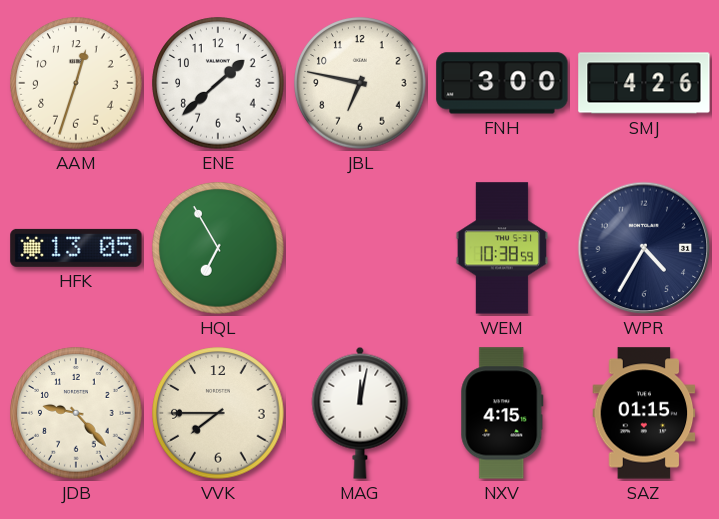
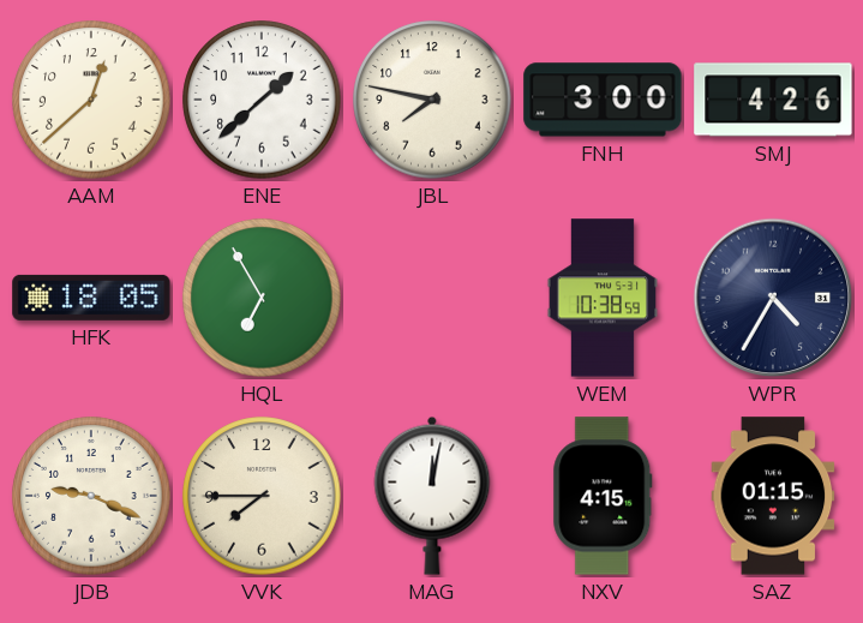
AAM: 12:33 -> 12:38 (91, 100)
JBL: 6:47 -> 7:47 (432, 100)
HFK: 13:05 -> 18:05 (91, 298)
JDB: 9:23 -> 9:19 (91, 496)
